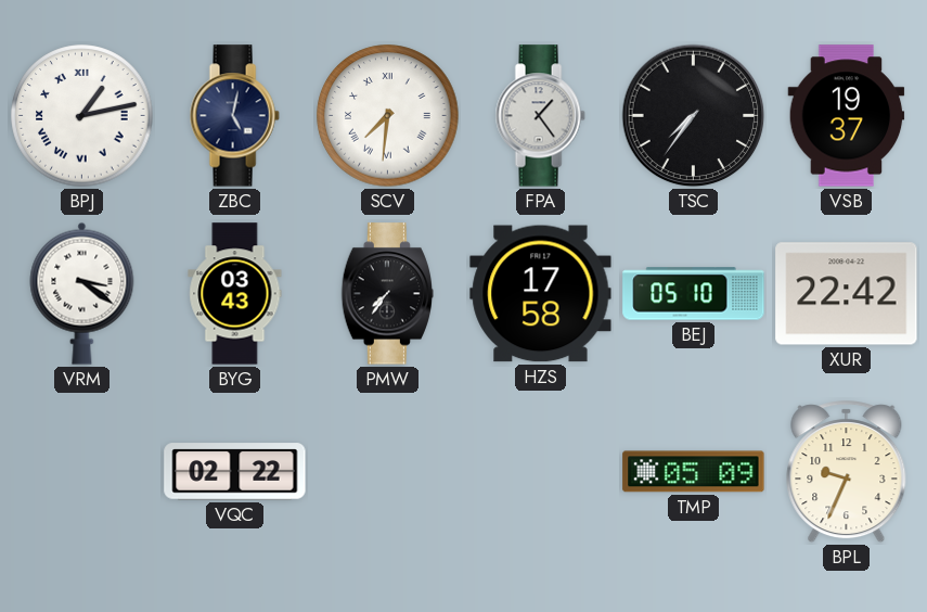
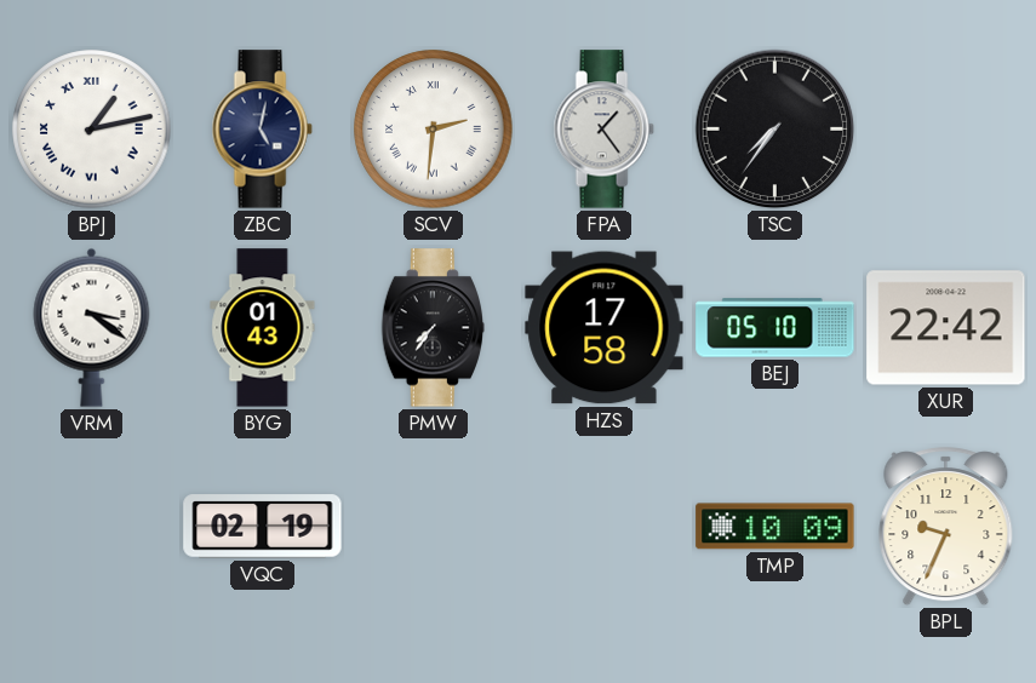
SCV: 7:31 -> 2:31 (434, 130)
VSB: 19:37 -> none (847, 116)
BYG: 03:43 -> 01:43 (263, 328)
VQC: 02:22 -> 02:19 (263, 527)
TMP: 05:09 -> 10:09 (775, 527)
